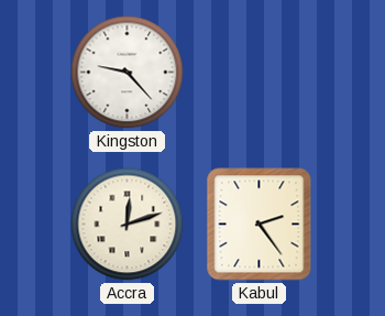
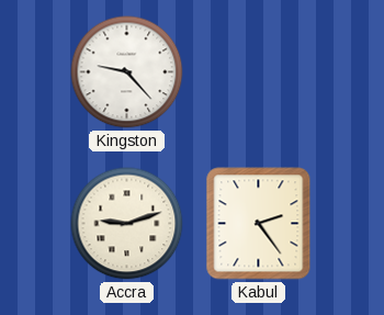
Accra: 12:12 -> 9:12 (127, 224)
